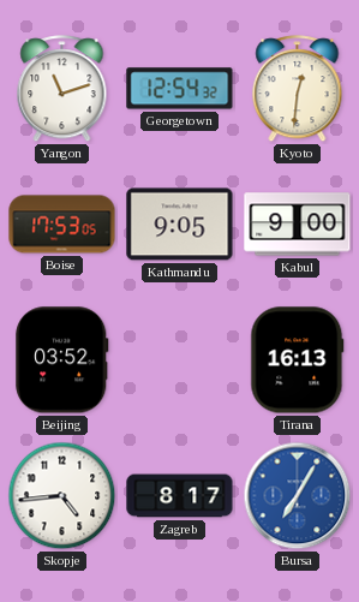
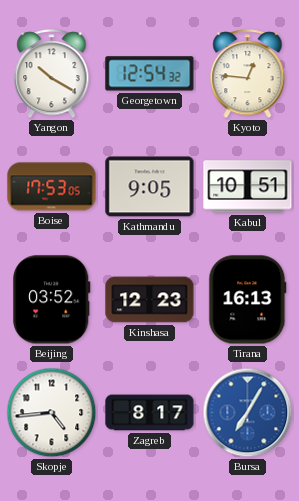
Yangon: 11:12 -> 10:20 (52, 74)
Kyoto: 12:31 -> 12:46 (248, 74)
Kabul: 9:00 -> 10:51 (248, 187)
Kinshasa: none -> 12:23 (150, 300)
